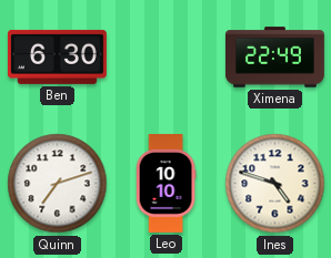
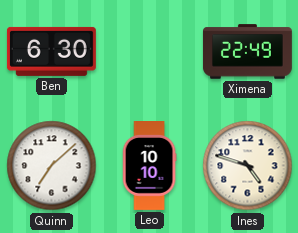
Quinn: 7:12 -> 7:08 (52, 166)
